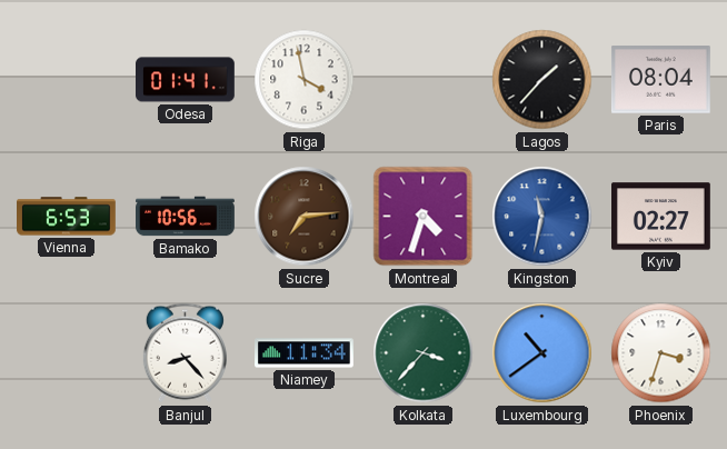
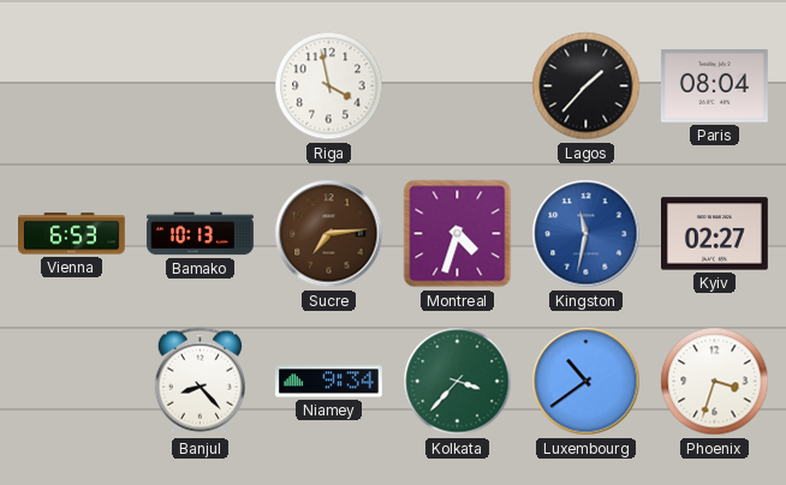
Odesa: 01:41 -> none (186, 80)
Bamako: 10:56 -> 10:13 (201, 234)
Niamey: 11:34 -> 9:34 (329, 382)
